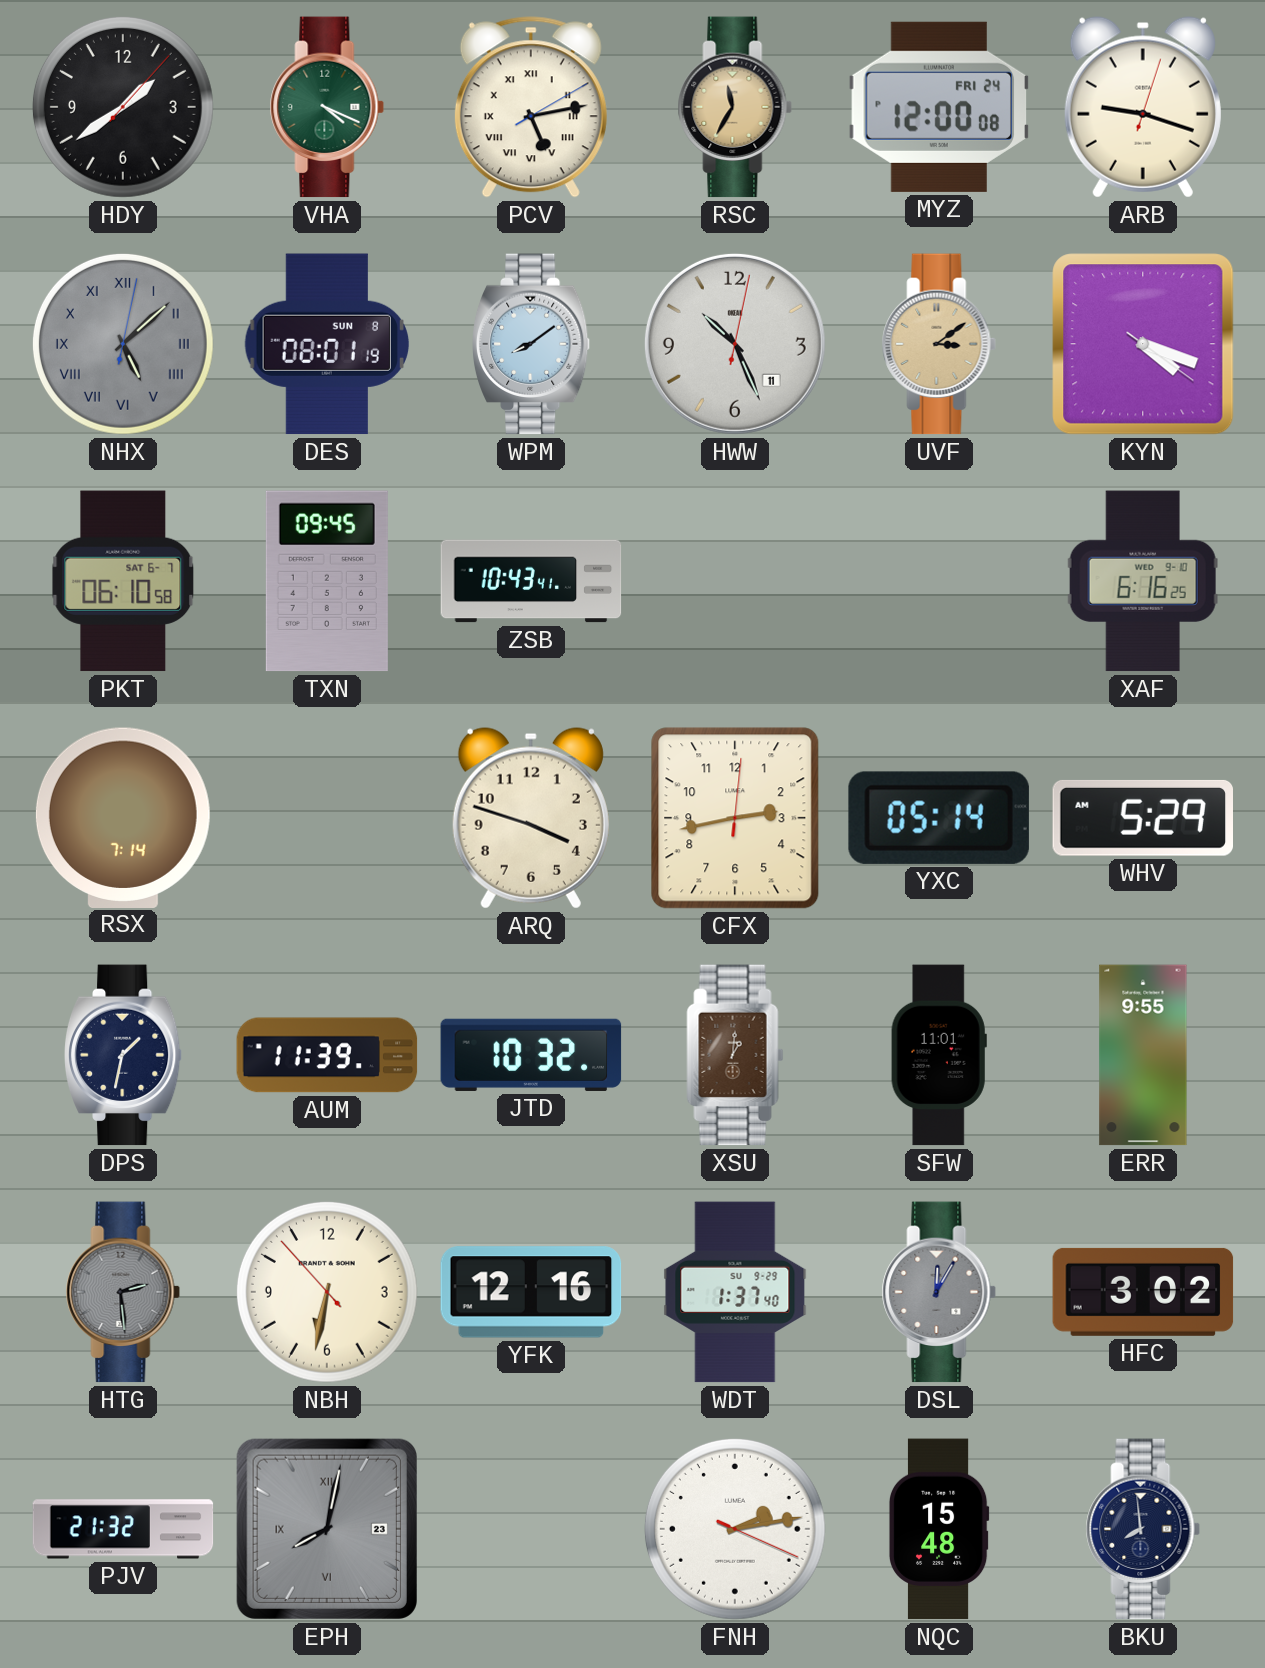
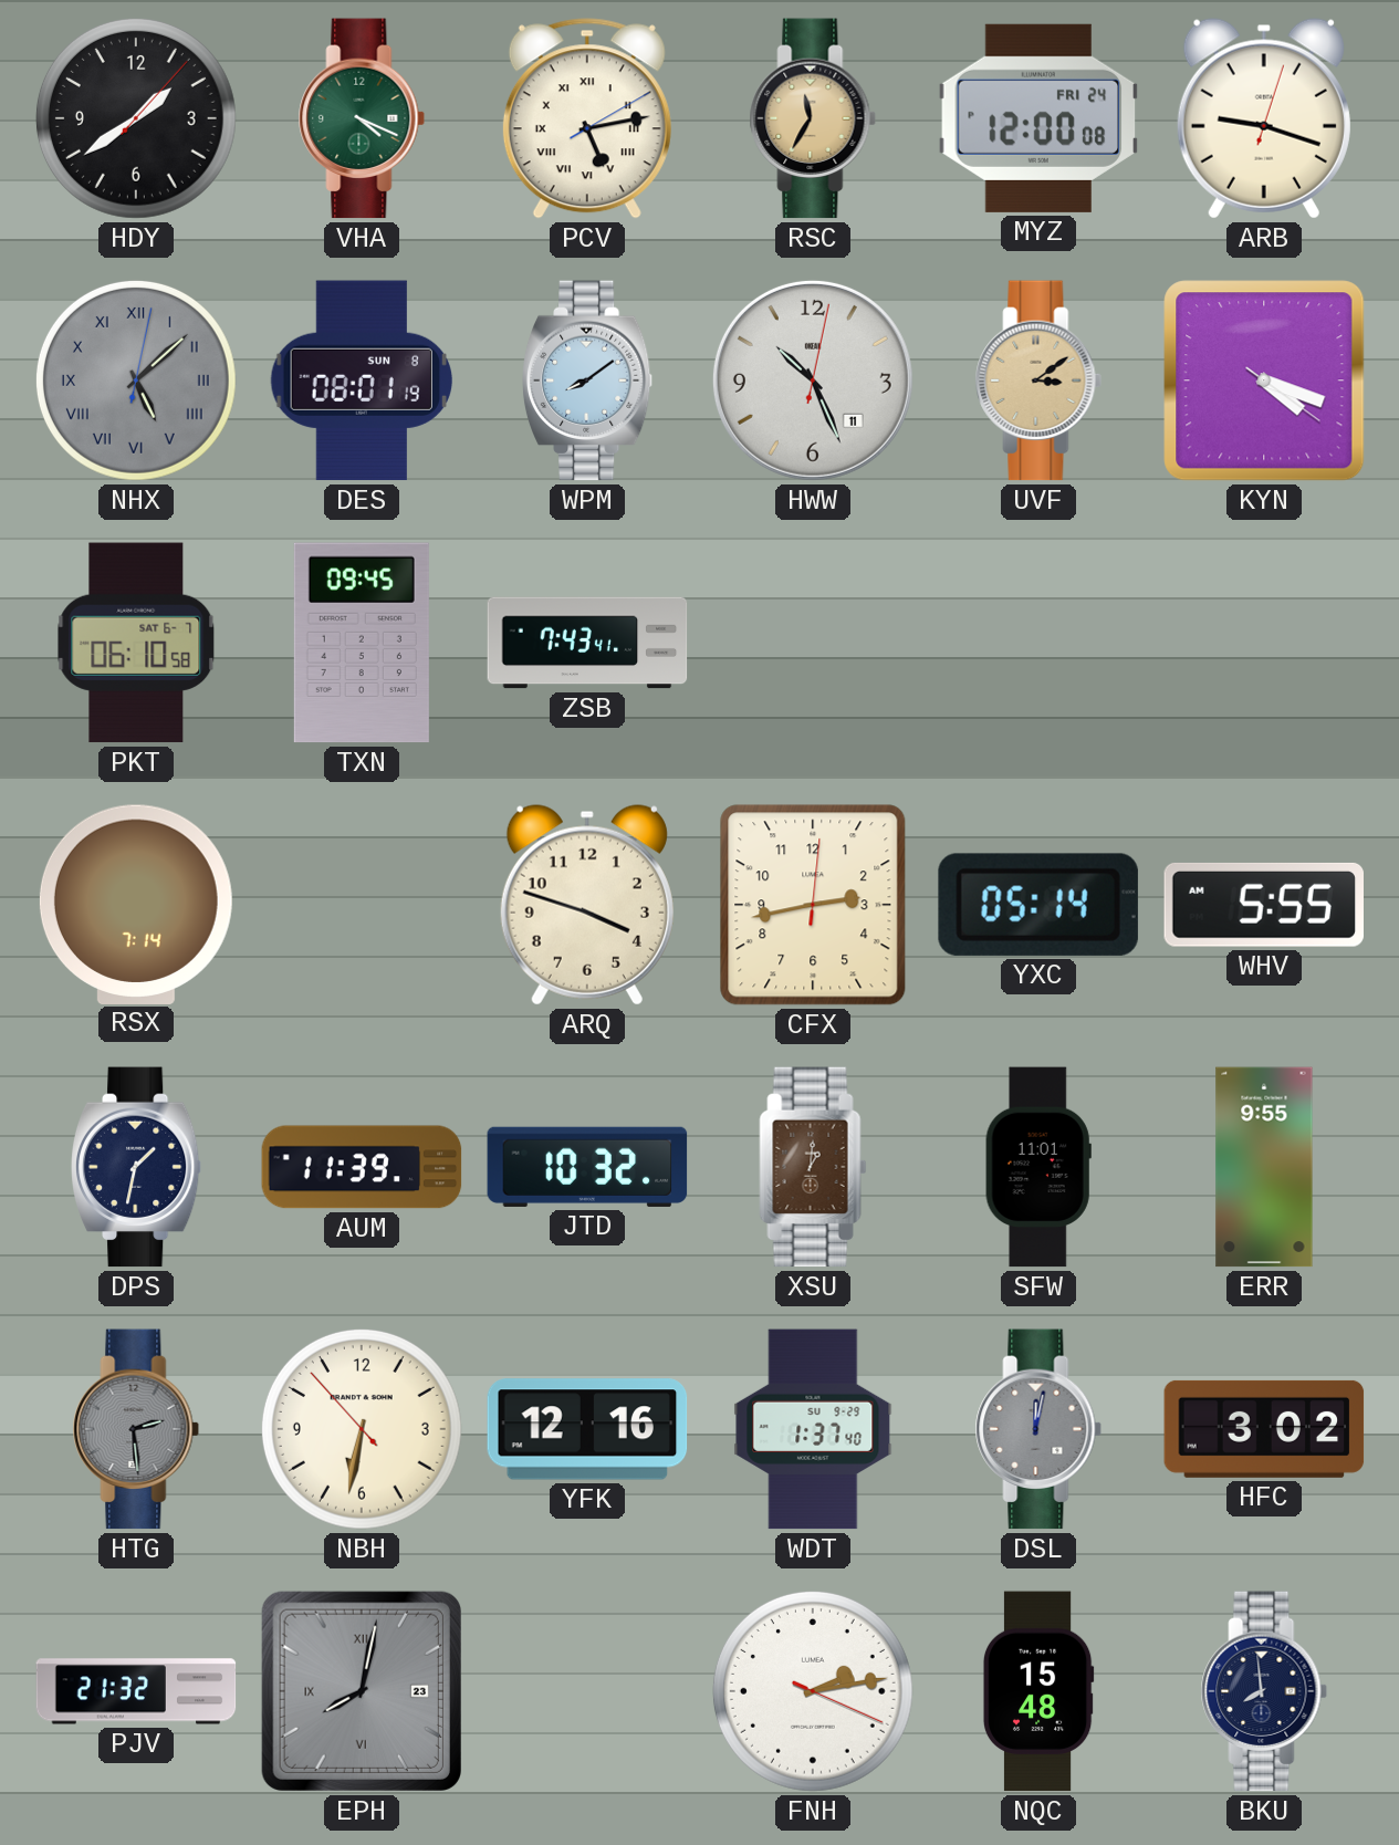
ZSB: 10:43 -> 7:43 (587, 643)
XAF: 6:16 -> none (1143, 581)
WHV: 5:29 -> 5:55 (1263, 905)
DSL: 12:05 -> 12:02 (1038, 1429)
